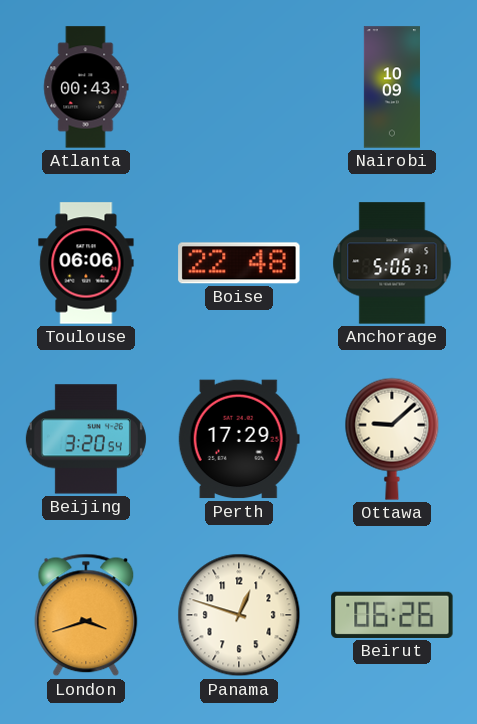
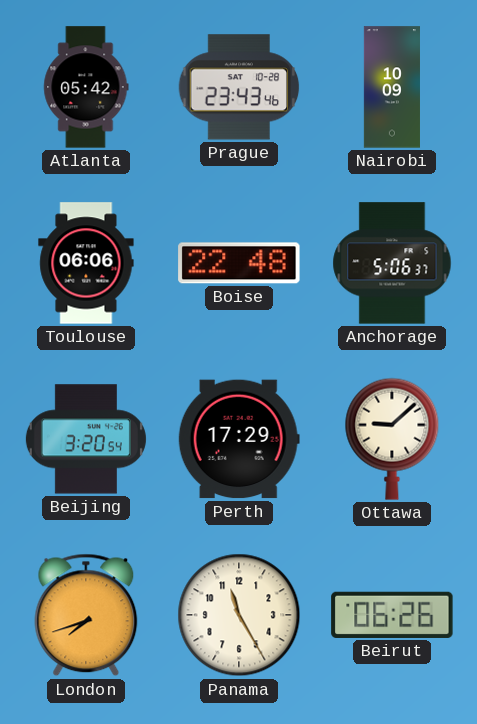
Atlanta: 00:43 -> 05:42 (86, 87)
Prague: none -> 23:43 (239, 87)
London: 3:42 -> 7:42 (86, 615)
Panama: 12:48 -> 11:25 (239, 615)
